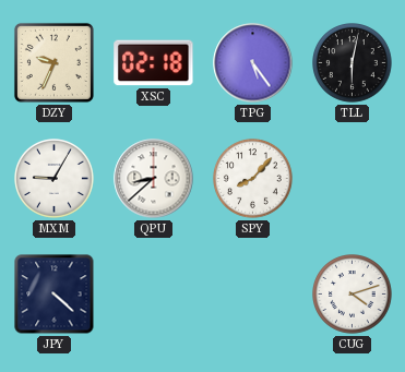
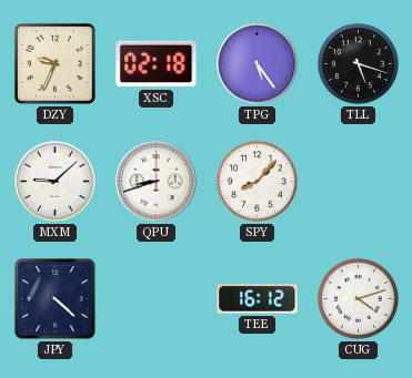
TLL: 6:02 -> 5:18 (359, 64)
MXM: 9:05 -> 9:08 (56, 182)
QPU: 8:38 -> 8:42 (157, 182)
TEE: none -> 16:12 (258, 299)
